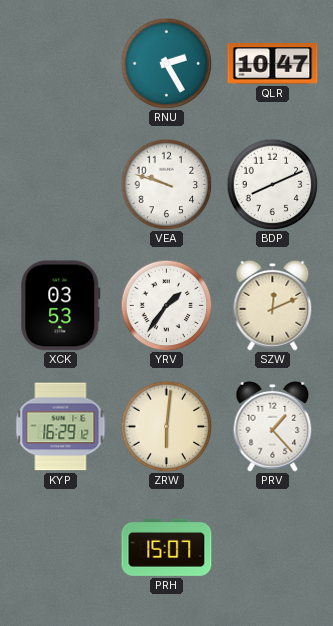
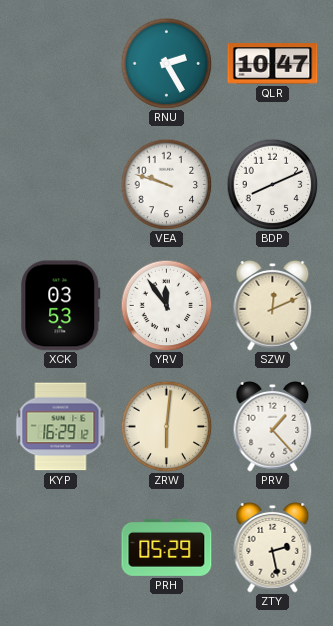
YRV: 1:36 -> 11:54 (166, 305)
PRH: 15:07 -> 05:29 (167, 547)
ZTY: none -> 2:28 (273, 547)
